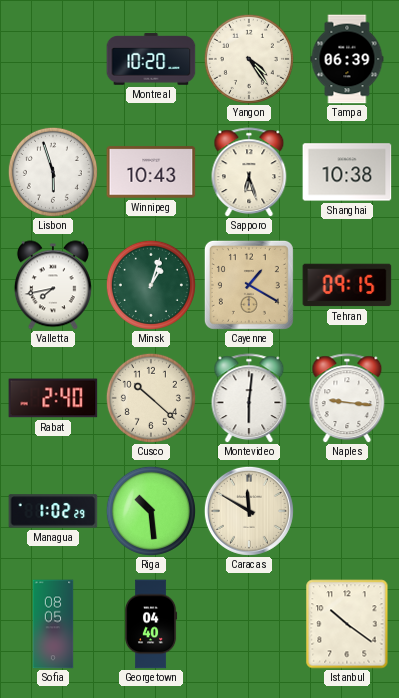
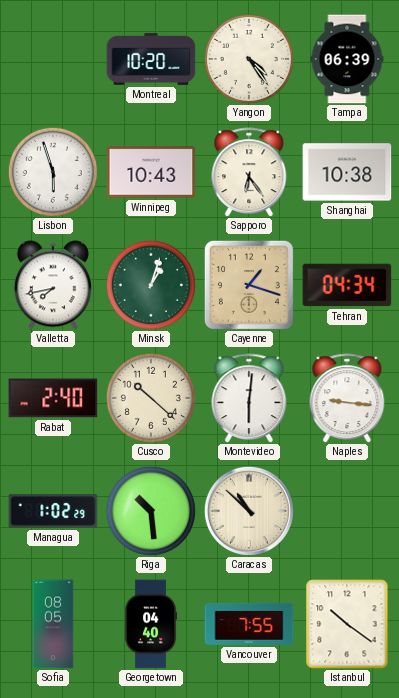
Sapporo: 6:27 -> 6:24 (249, 172)
Cayenne: 1:20 -> 1:18 (249, 285)
Tehran: 09:15 -> 04:34 (347, 285)
Caracas: 11:50 -> 10:52 (249, 511)
Vancouver: none -> 7:55 (249, 624)
